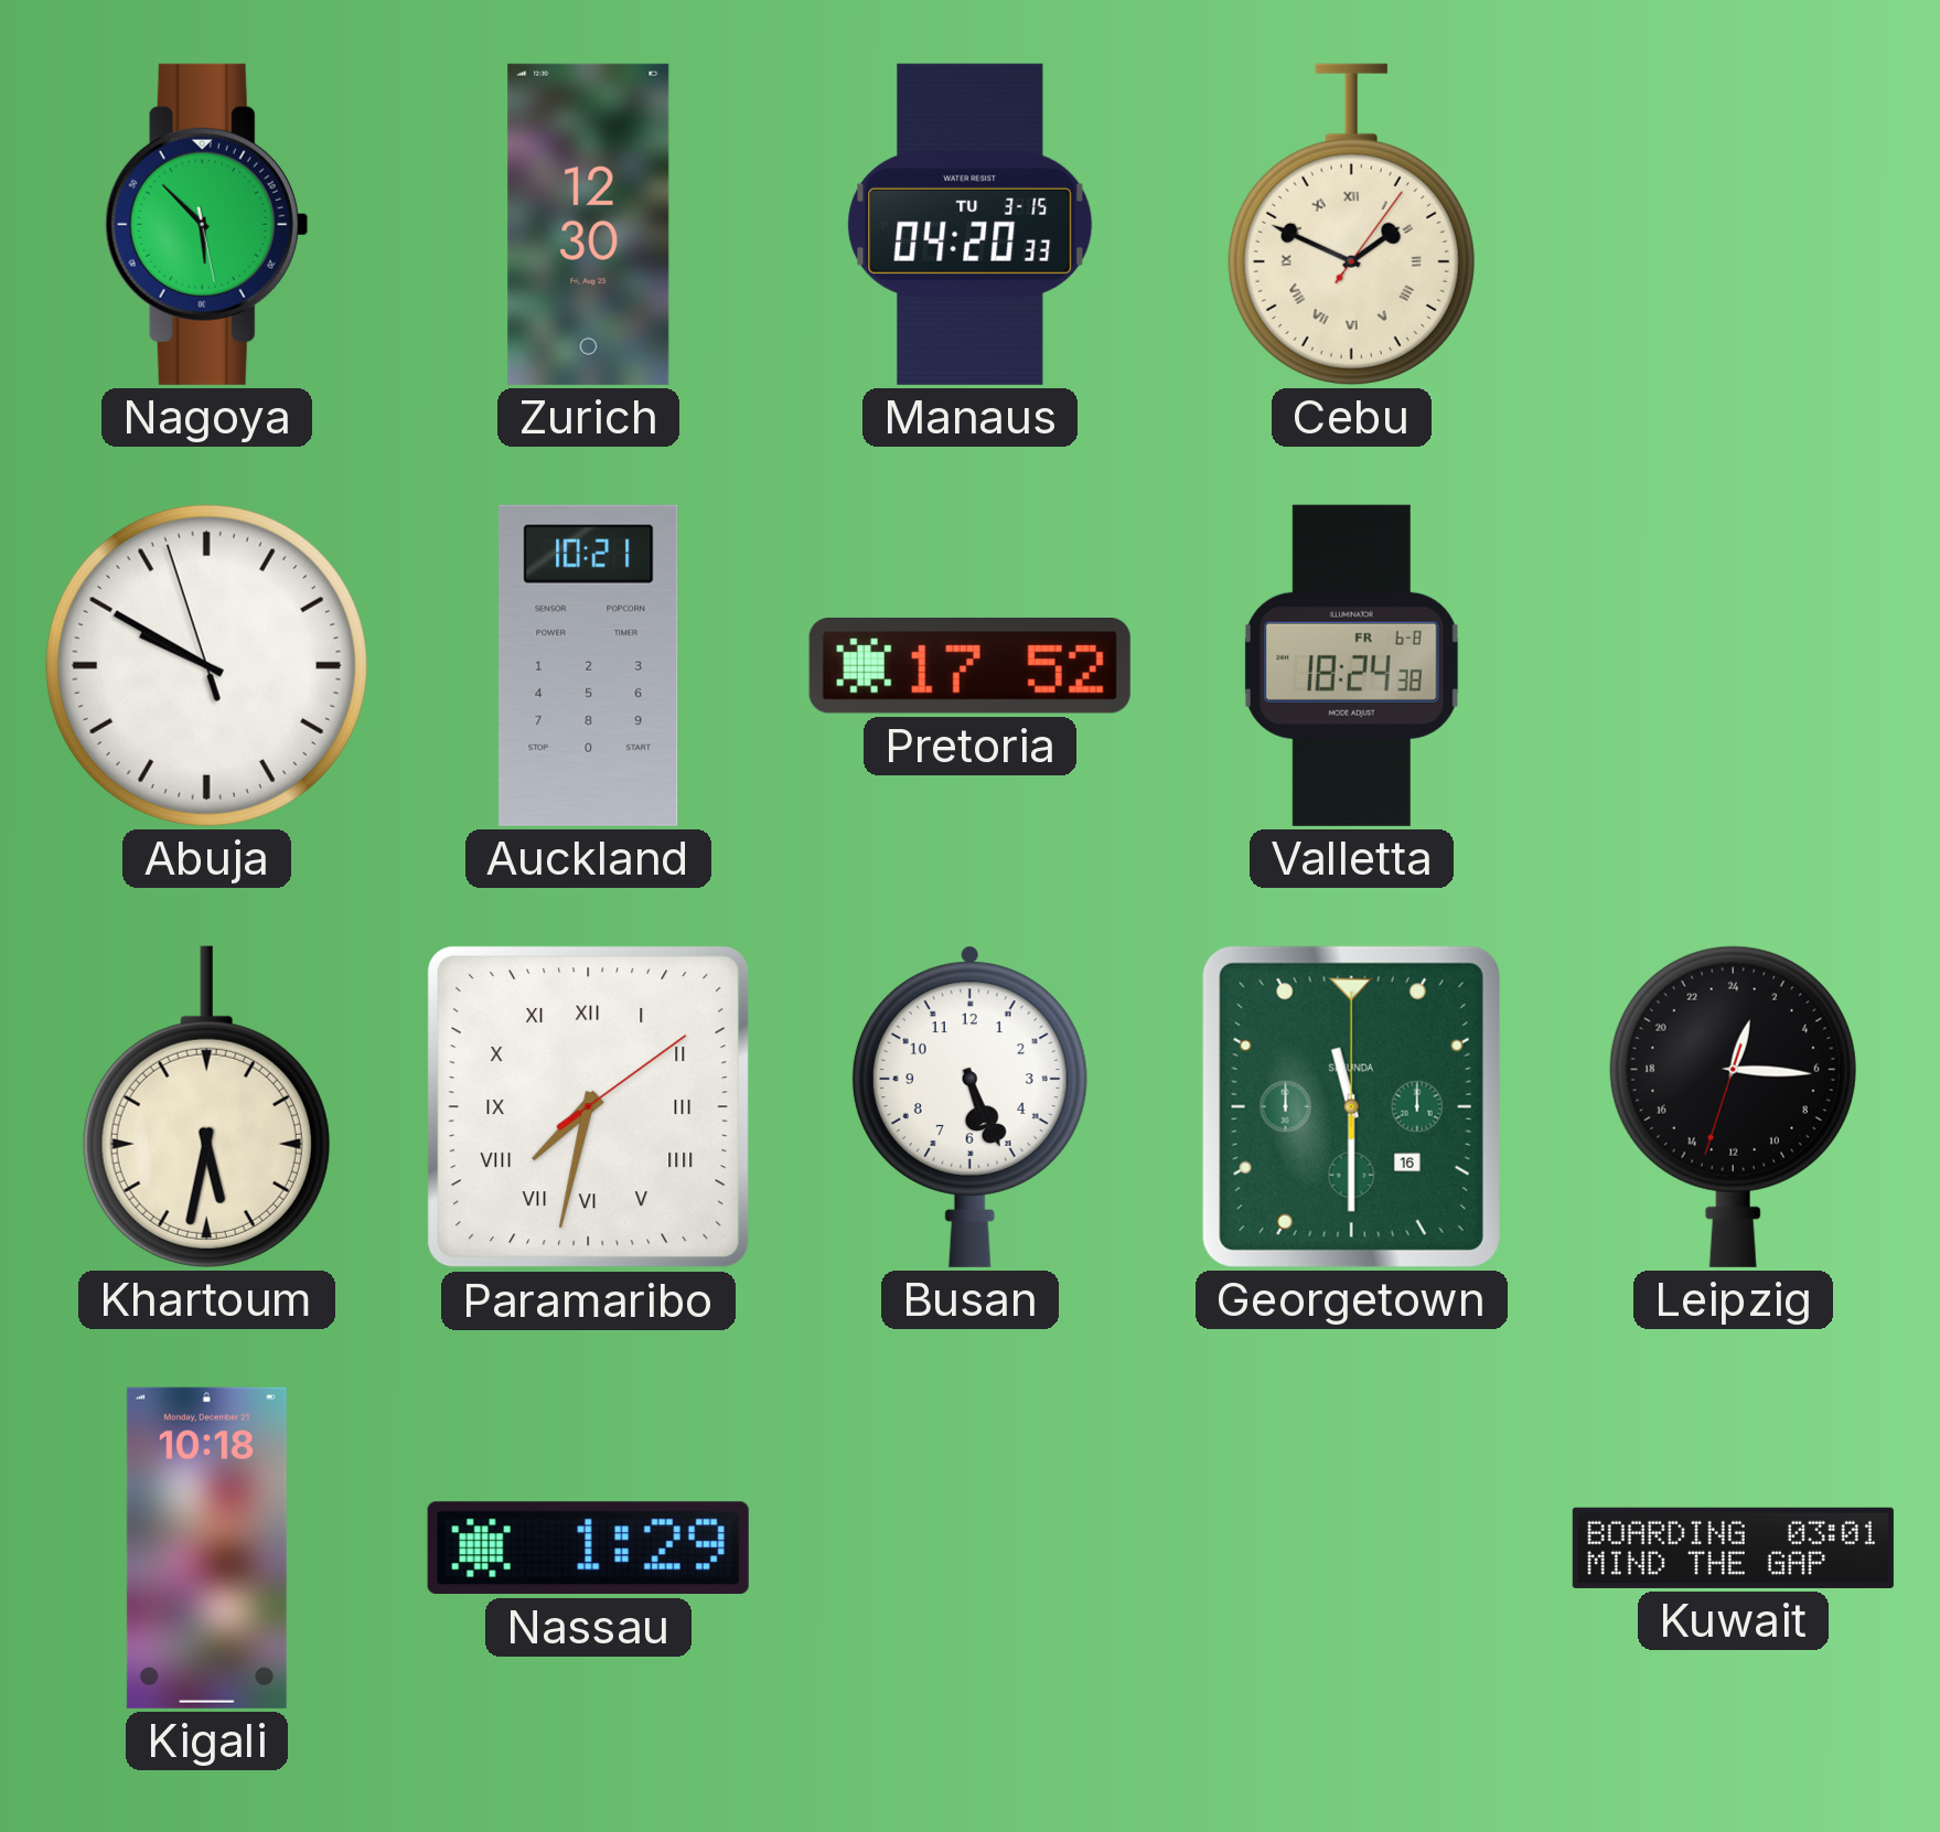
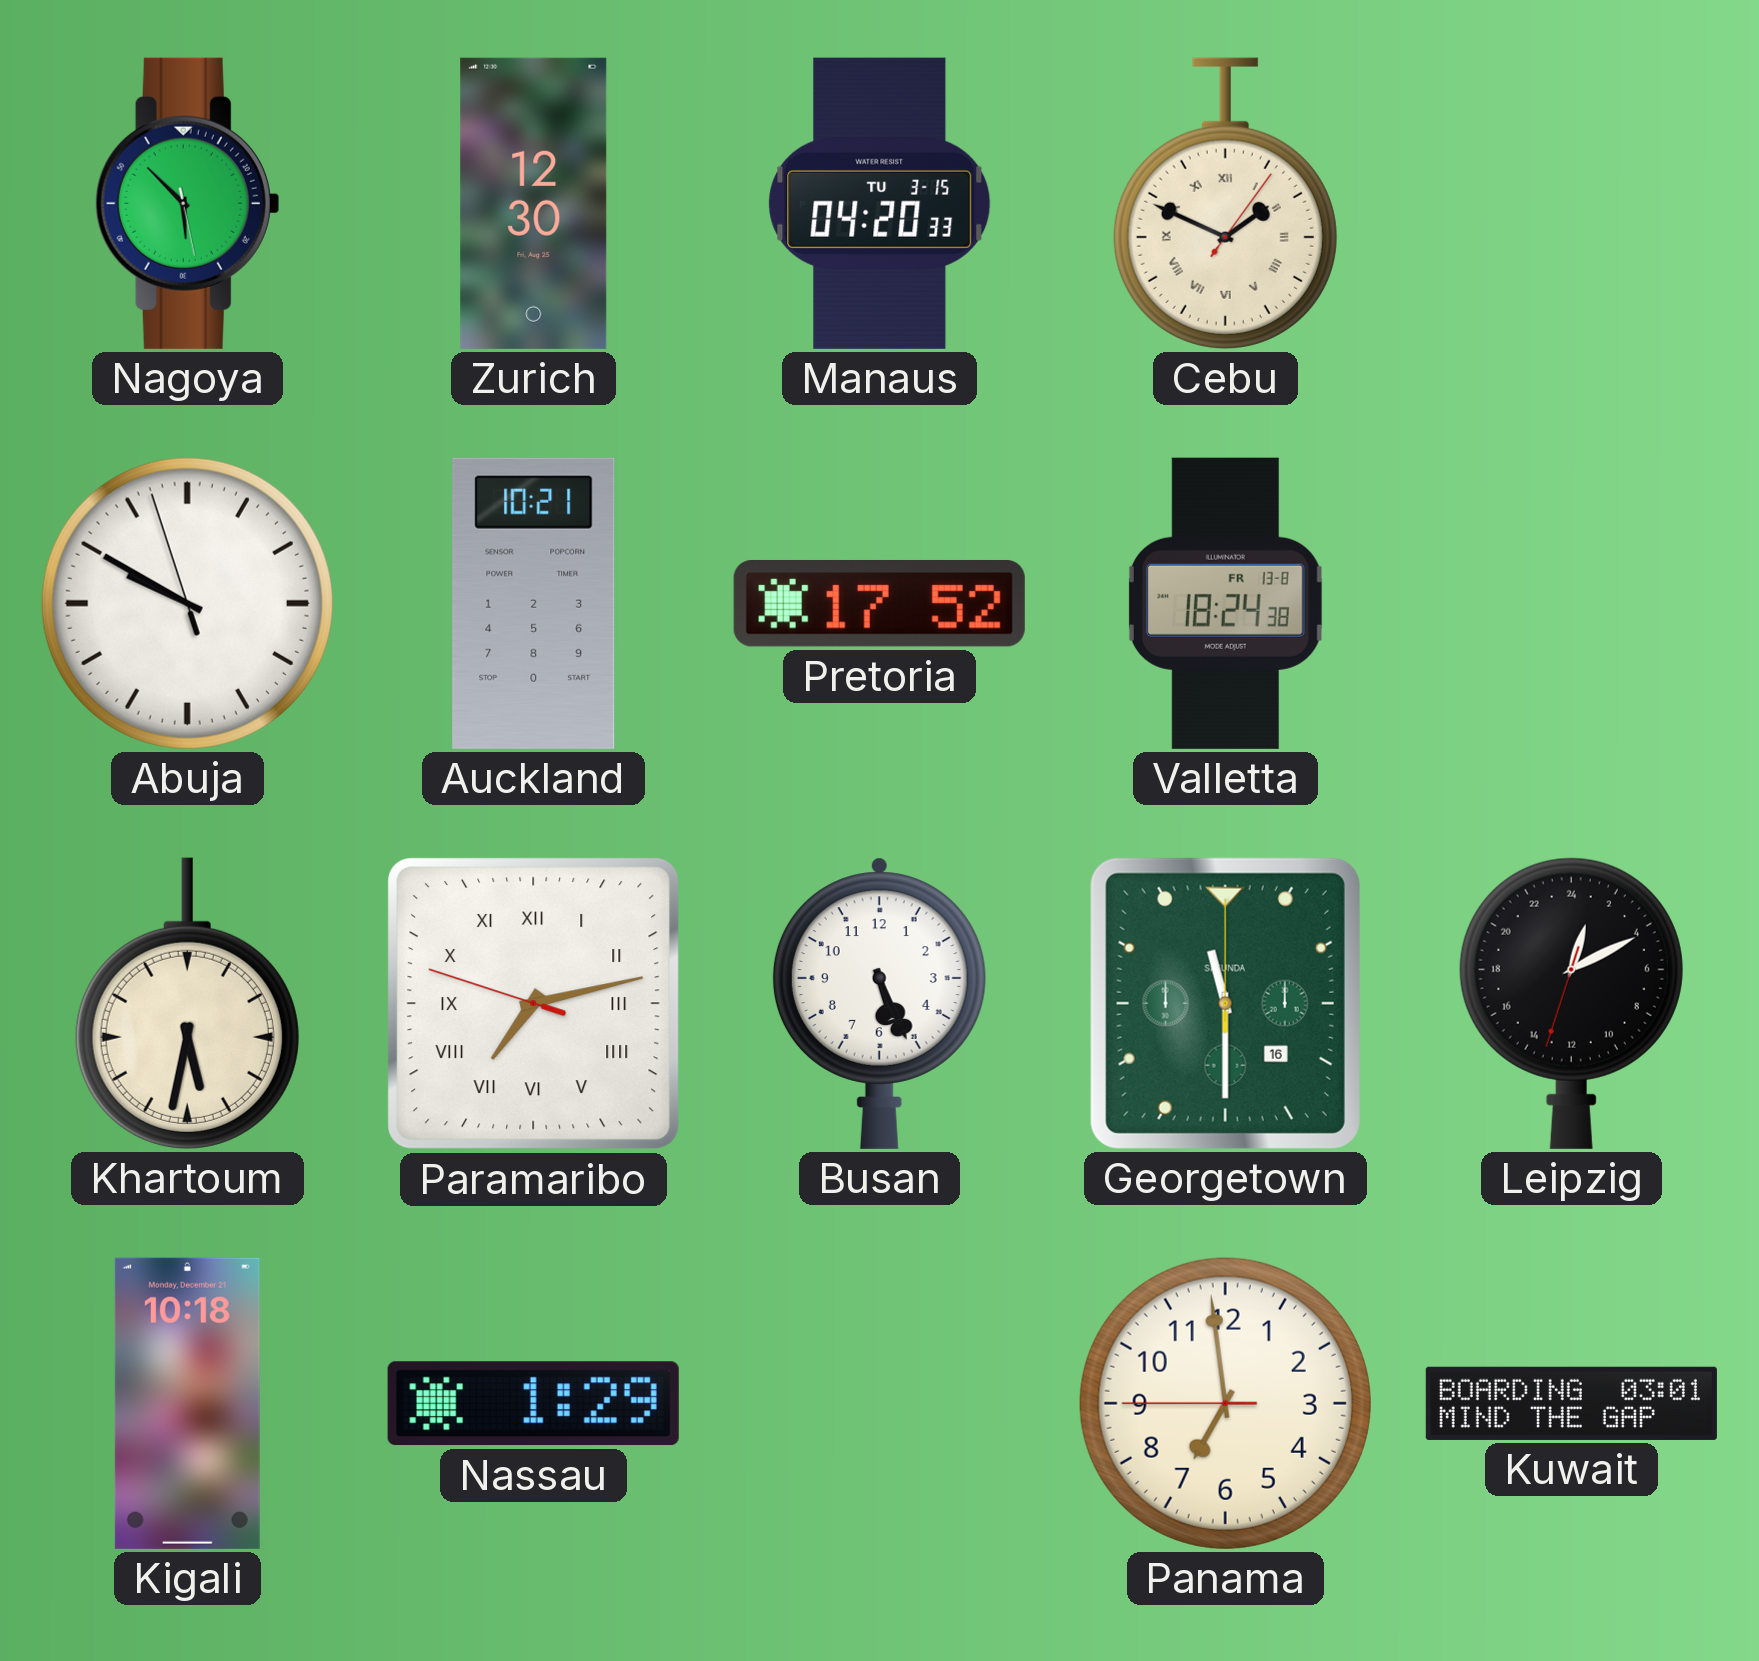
Valletta date: FR 6-8 -> FR 13-8 (1225, 603)
Paramaribo: 7:32 -> 7:12 (534, 1004)
Leipzig: 1:15 -> 1:10 (1571, 1003)
Panama: none -> 6:58 (1225, 1403)
